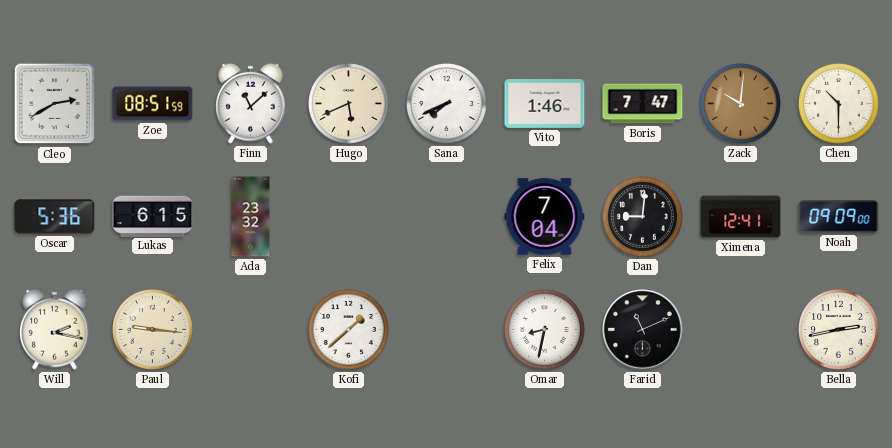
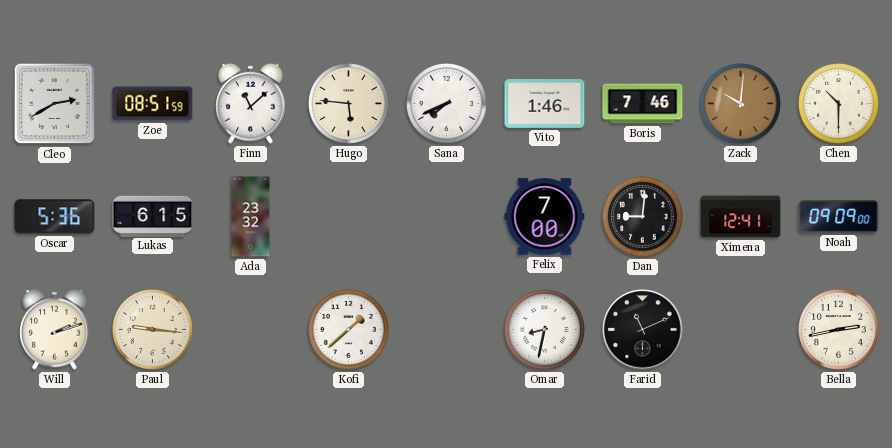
Hugo: 5:41 -> 5:46 (349, 104)
Boris: 7:47 -> 7:46 (643, 104)
Felix: 7:04 -> 7:00 (545, 217)
Will: 2:17 -> 2:12 (55, 329)
